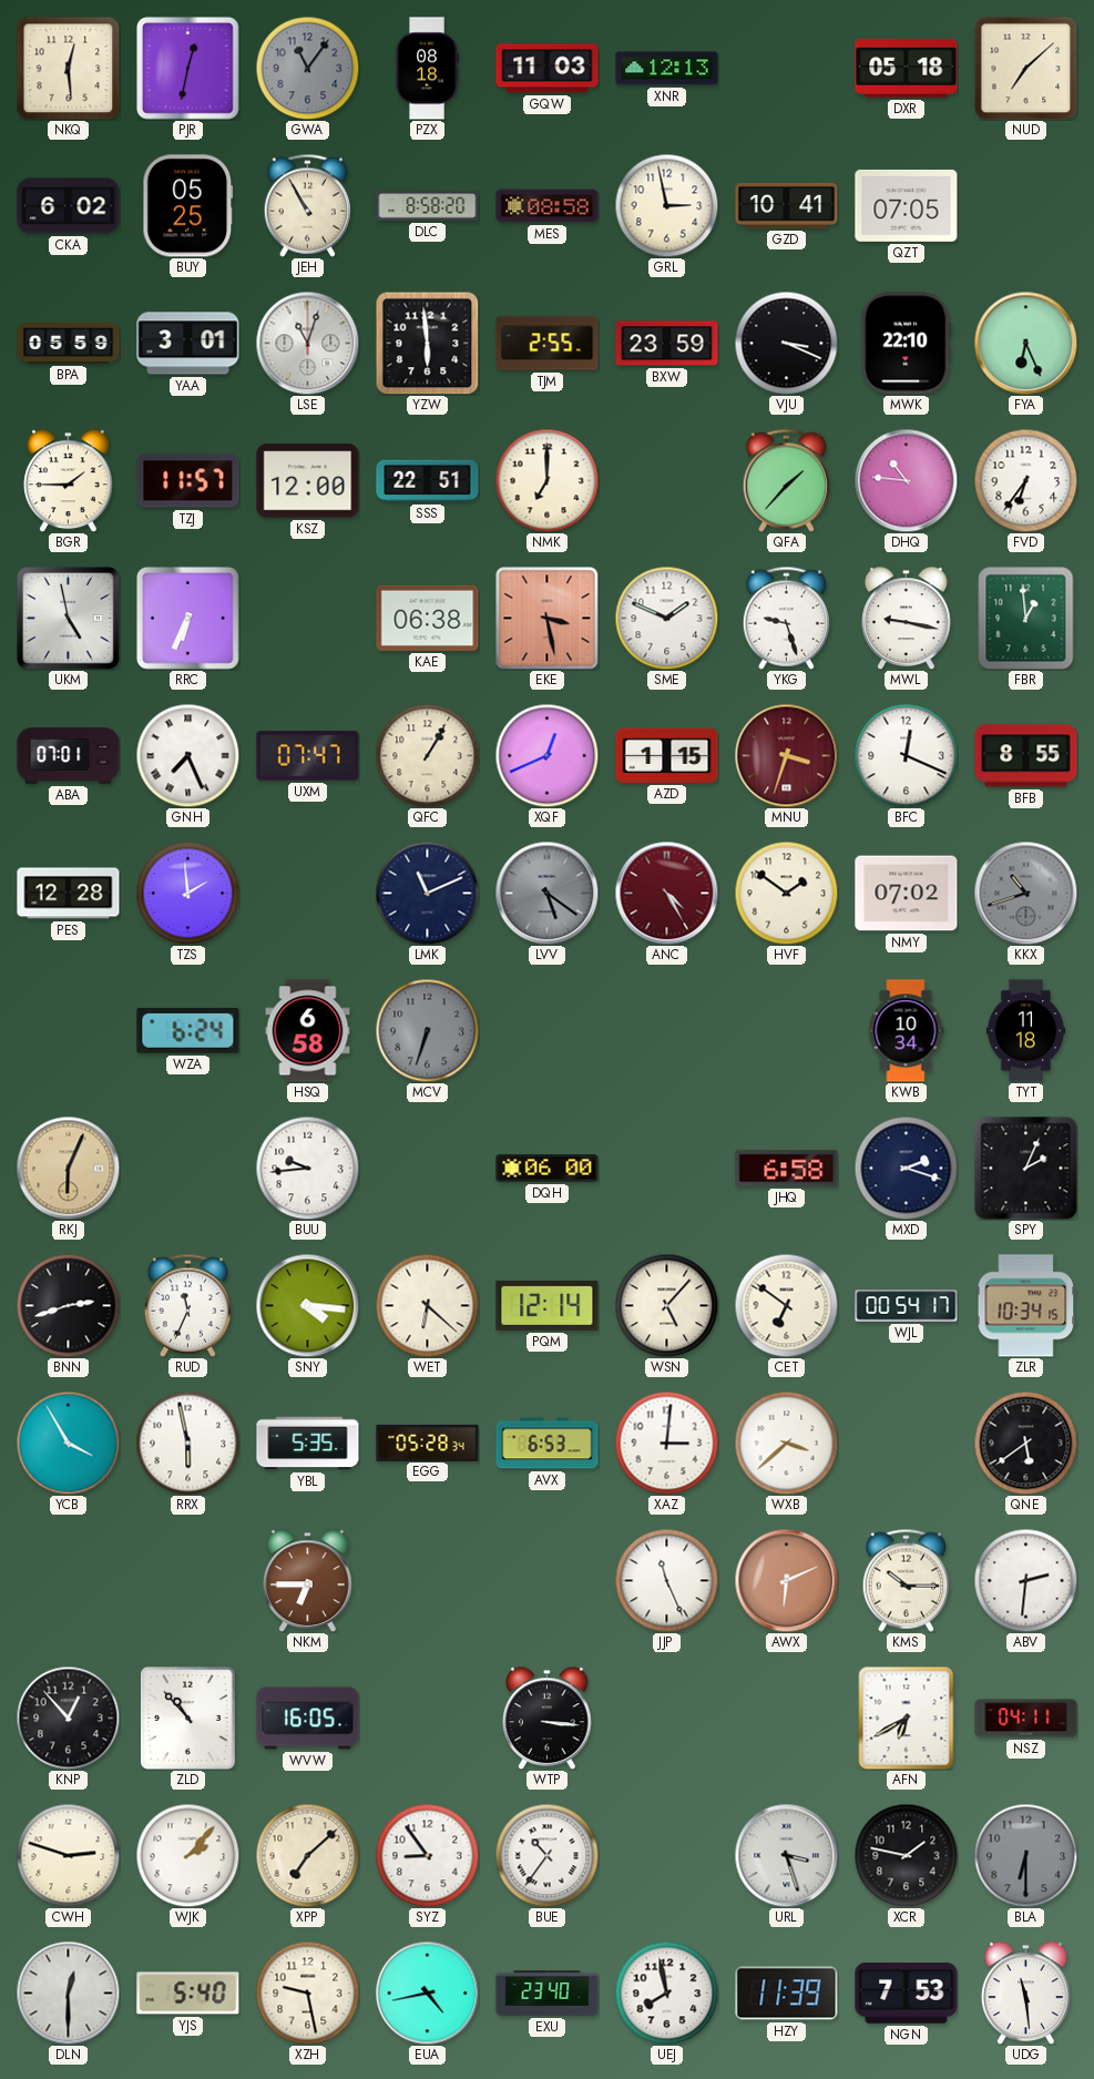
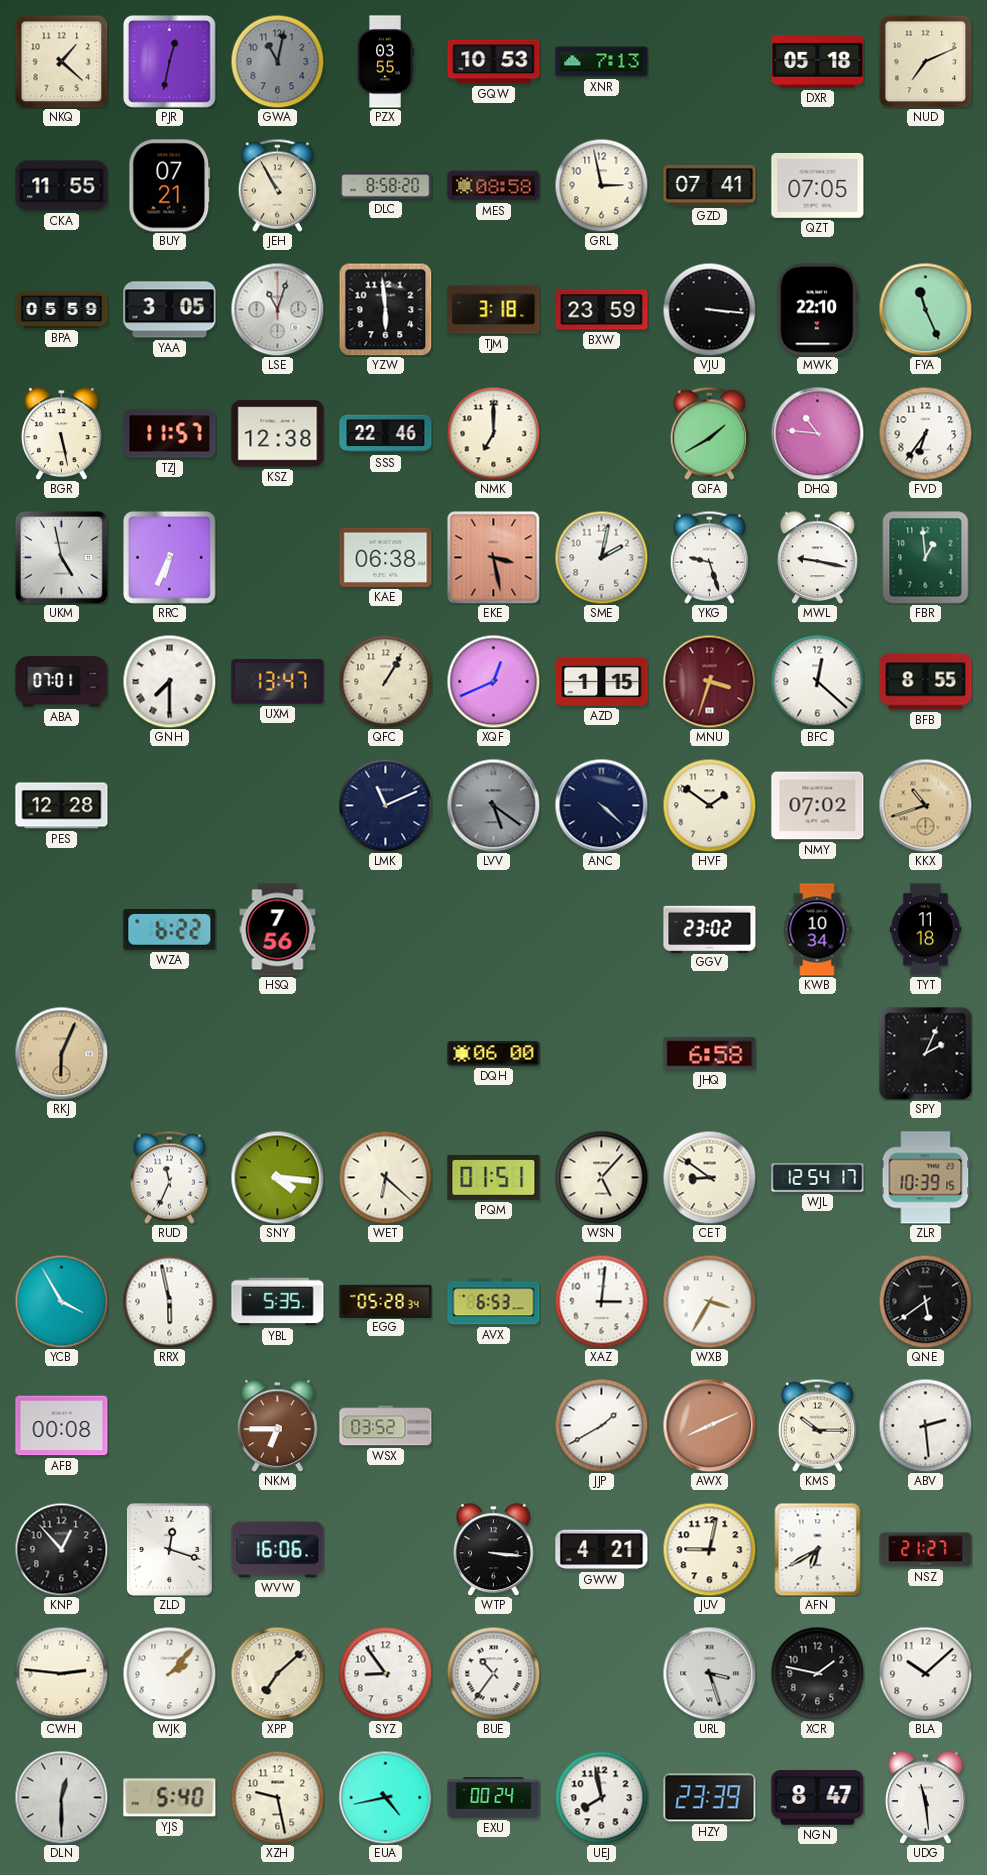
NKQ: 12:29 -> 1:22 (61, 61)
GWA: 11:06 -> 11:02 (277, 61)
PZX: 08:18 -> 03:55 (385, 62)
GQW: 11:03 -> 10:53 (494, 62)
XNR: 12:13 -> 7:13 (602, 62)
NUD: 7:08 -> 7:11 (925, 61)
CKA: 6:02 -> 11:55 (62, 186)
BUY: 05:25 -> 07:21 (170, 186)
GZD: 10:41 -> 07:41 (710, 185)
YAA: 3:01 -> 3:05 (170, 310)
TJM: 2:55 -> 3:18 (494, 310)
VJU: 3:19 -> 3:16 (709, 309)
FYA: 6:26 -> 11:26 (925, 309)
BGR: 1:45 -> 5:28 (62, 433)
KSZ: 12:00 -> 12:38 (278, 434)
SSS: 22:51 -> 22:46 (386, 434)
QFA: 1:37 -> 1:40 (709, 433)
SME: 1:49 -> 2:02 (601, 557)
GNH: 7:26 -> 7:30 (169, 681)
UXM: 07:47 -> 13:47 (278, 682)
BFC: 12:19 -> 12:22 (817, 681)
TZS: 1:59 -> none (187, 893)
ANC: 4:25 -> 4:22 (601, 805)
ANC dial: burgundy -> navy (601, 805)
KKX dial: grey -> champagne (925, 805)
WZA: 6:24 -> 6:22 (170, 930)
HSQ: 6:58 -> 7:56 (278, 930)
MCV: 6:33 -> none (427, 1030)
GGV: none -> 23:02 (710, 929)
BUU: 9:44 -> none (307, 1168)
MXD: 2:18 -> none (906, 1168)
BNN: 2:42 -> none (68, 1305)
PQM: 12:14 -> 01:51 (494, 1177)
CET: 6:51 -> 8:51 (709, 1177)
WJL: 00:54 -> 12:54 (818, 1178)
ZLR: 10:34 -> 10:39 (926, 1178)
WXB: 3:38 -> 3:35 (709, 1301)
AFB: none -> 00:08 (62, 1426)
WSX: none -> 03:52 (386, 1426)
JJP: 11:26 -> 1:40 (601, 1425)
AWX: 6:11 -> 8:11 (709, 1425)
ABV: 2:31 -> 2:29 (925, 1425)
ZLD: 10:53 -> 12:18 (170, 1550)
WVW: 16:05 -> 16:06 (278, 1550)
GWW: none -> 4:21 (602, 1550)
JUV: none -> 9:02 (709, 1549)
NSZ: 04:11 -> 21:27 (926, 1550)
CWH: 2:48 -> 2:46 (61, 1673)
BLA: 6:30 -> 10:08 (925, 1673)
BLA dial: grey -> white (925, 1673)
EXU: 23:40 -> 00:24 (494, 1798)
HZY: 11:39 -> 23:39 (710, 1798)
NGN: 7:53 -> 8:47 (818, 1798)
